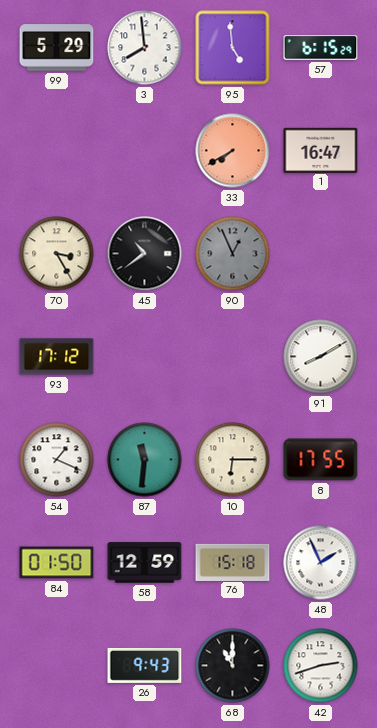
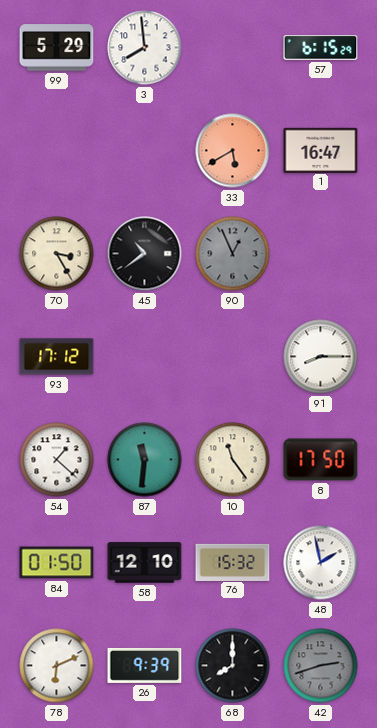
95: 4:59 -> none (233, 48)
33: 7:40 -> 5:40 (233, 151)
91: 8:10 -> 8:15 (321, 357)
54: 1:19 -> 1:22 (57, 460)
10: 6:15 -> 11:24 (233, 460)
8: 17:55 -> 17:50 (321, 460)
58: 12:59 -> 12:10 (145, 563)
76: 15:18 -> 15:32 (233, 562)
48: 1:56 -> 1:58 (321, 563)
78: none -> 6:11 (57, 666)
26: 9:43 -> 9:39 (145, 665)
68: 11:00 -> 8:00 (233, 666)
42 dial: white -> grey (321, 666)
